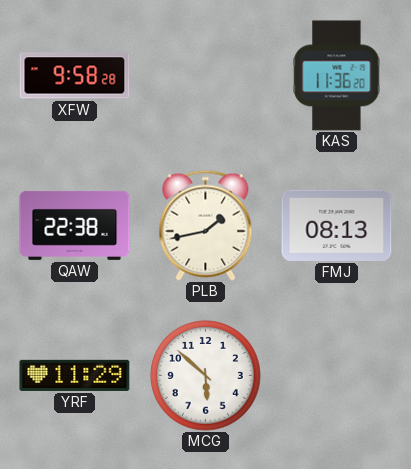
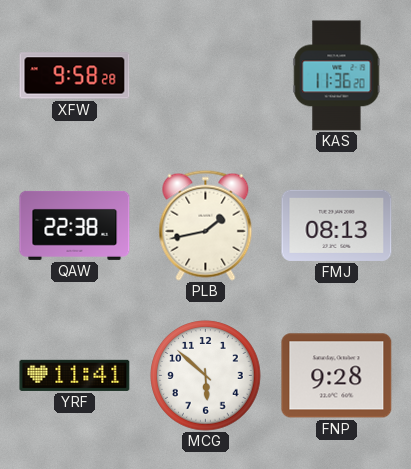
YRF: 11:29 -> 11:41 (75, 375)
FNP: none -> 9:28 (337, 376)
